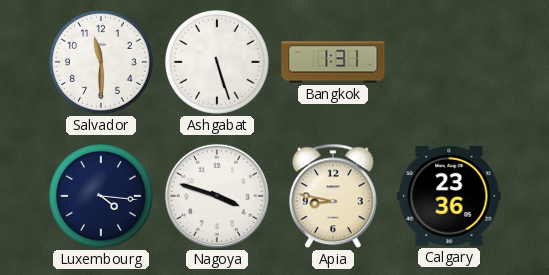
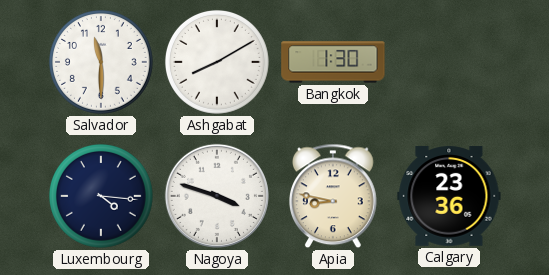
Ashgabat: 5:27 -> 8:10 (217, 62)
Bangkok: 1:31 -> 1:30 (333, 62)
